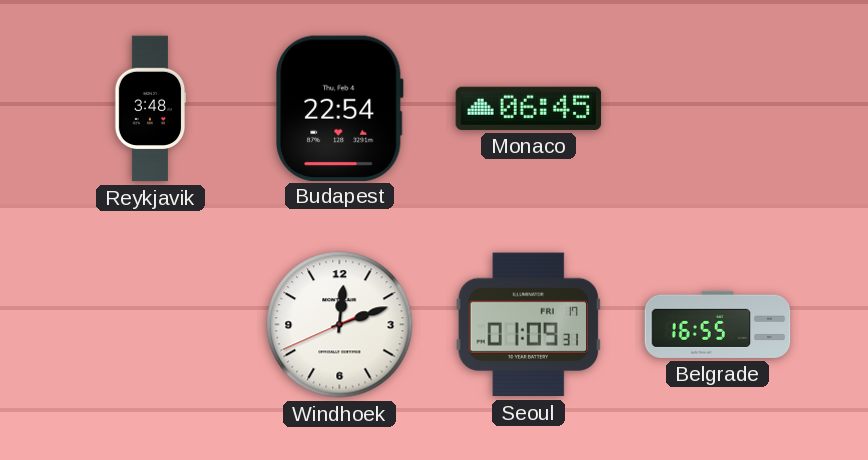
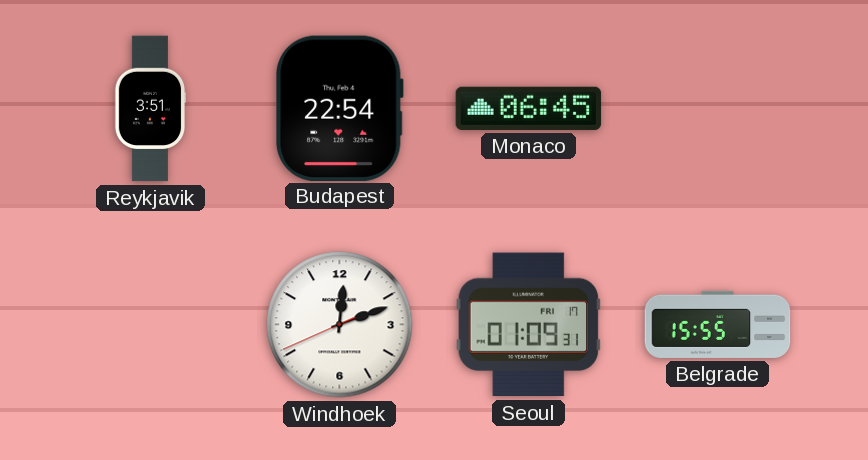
Reykjavik: 3:48 -> 3:51 (150, 109)
Belgrade: 16:55 -> 15:55 (718, 324)
